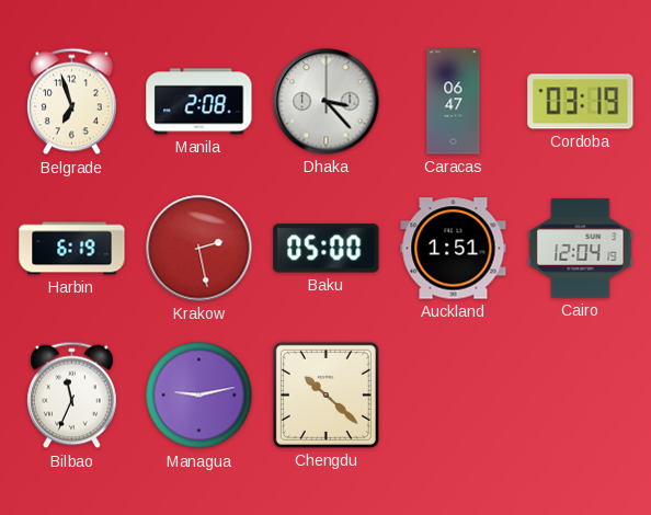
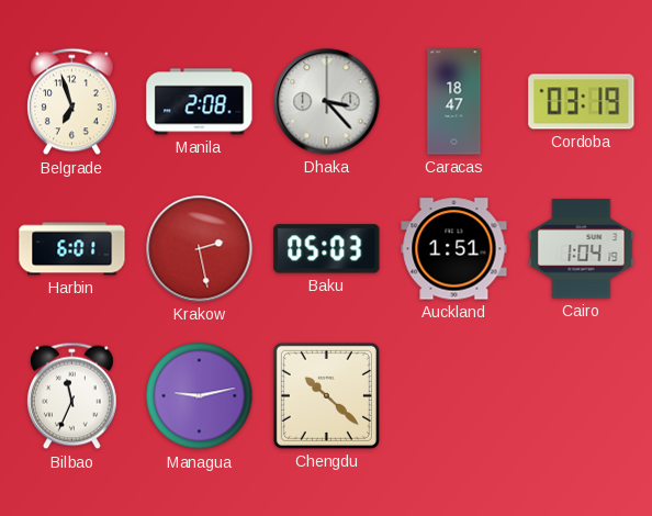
Caracas: 06:47 -> 18:47 (454, 102)
Harbin: 6:19 -> 6:01 (72, 249)
Baku: 05:00 -> 05:03 (327, 249)
Cairo: 12:04 -> 1:04 (582, 249)
